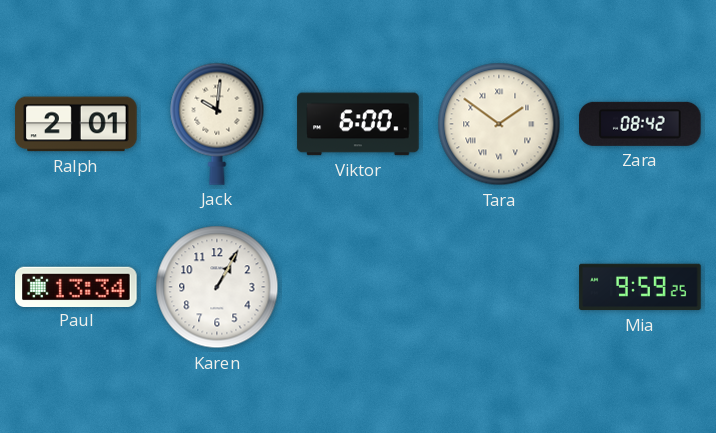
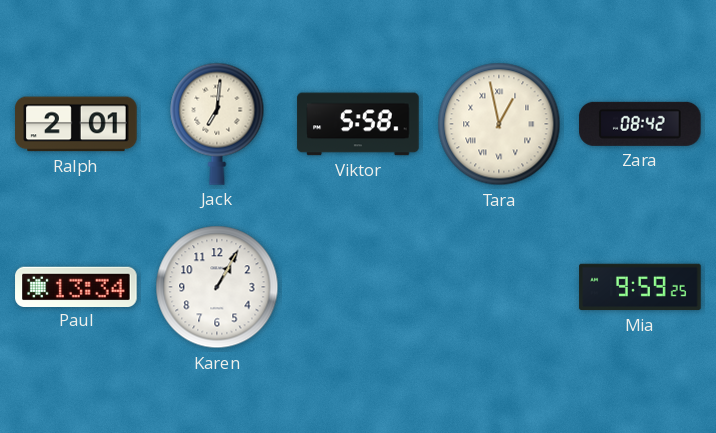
Jack: 10:01 -> 7:01 (217, 124)
Viktor: 6:00 -> 5:58 (358, 124)
Tara: 1:51 -> 12:58 (499, 124)
